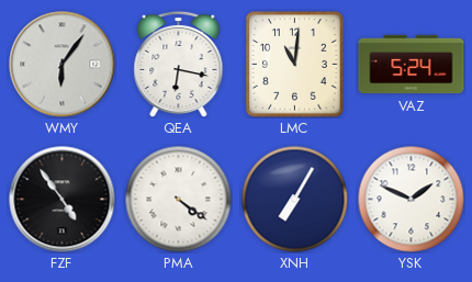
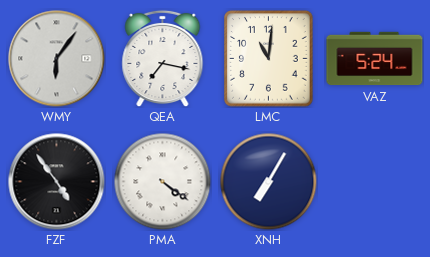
QEA: 6:17 -> 7:17 (163, 58)
YSK: 1:49 -> none (411, 199)
